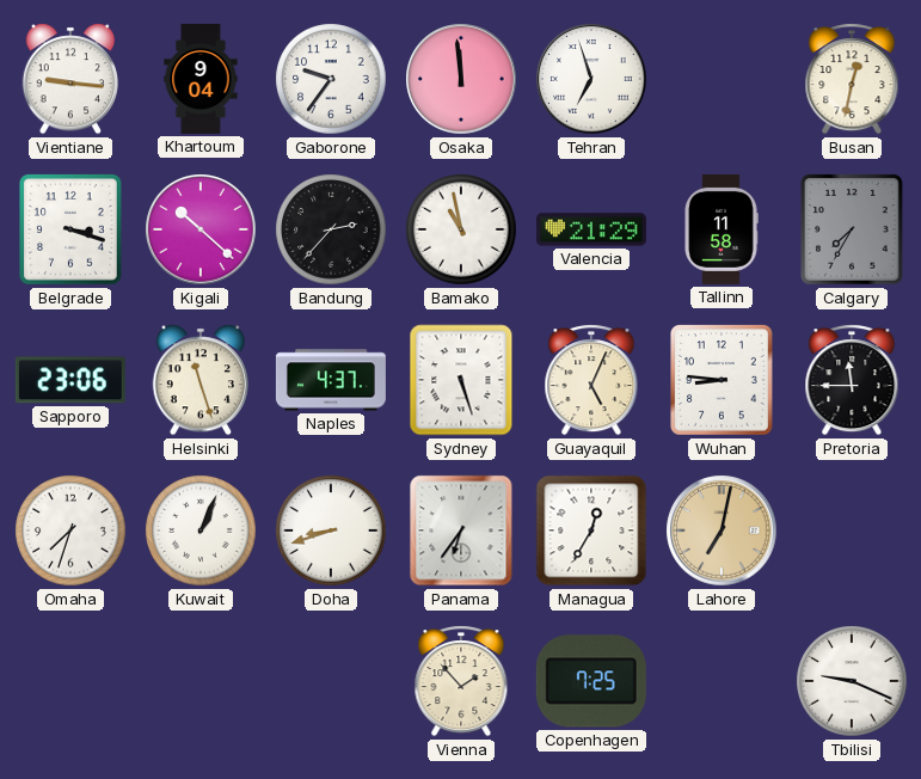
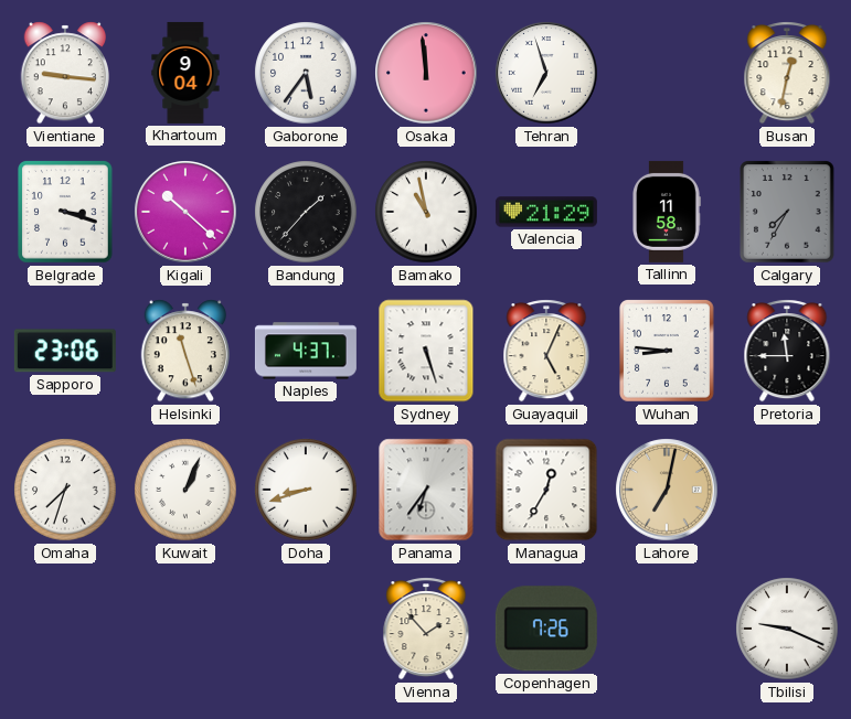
Gaborone: 9:36 -> 5:36 (306, 73)
Bandung: 2:37 -> 1:37 (306, 212)
Copenhagen: 7:25 -> 7:26 (546, 629)
